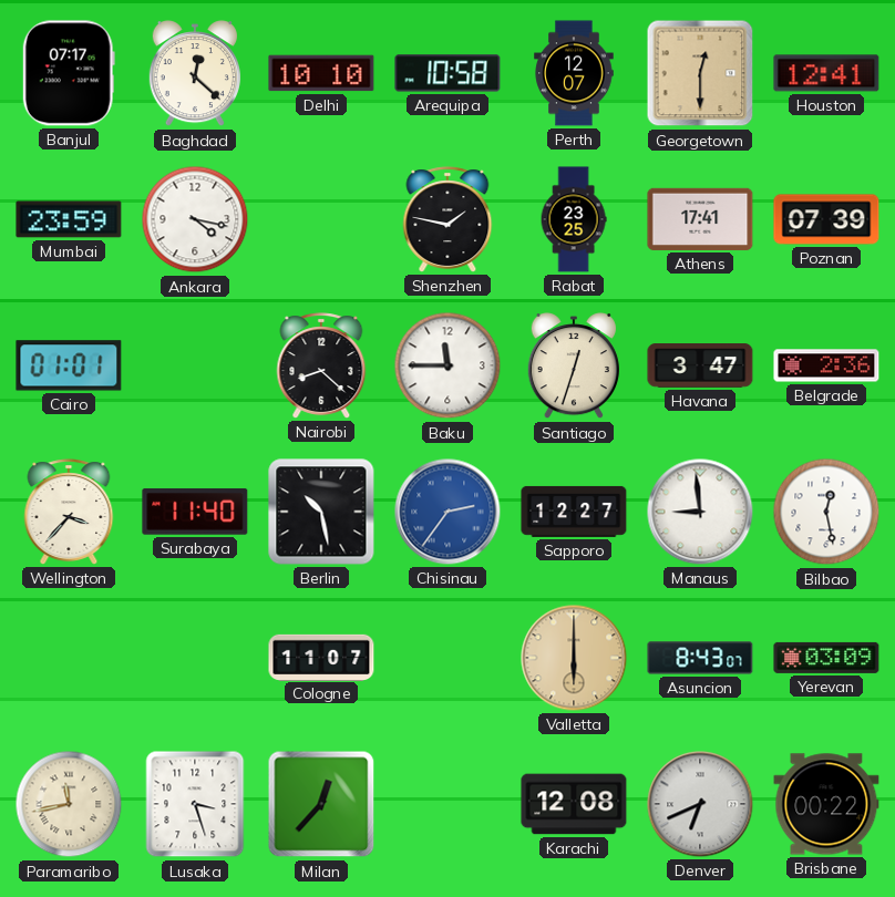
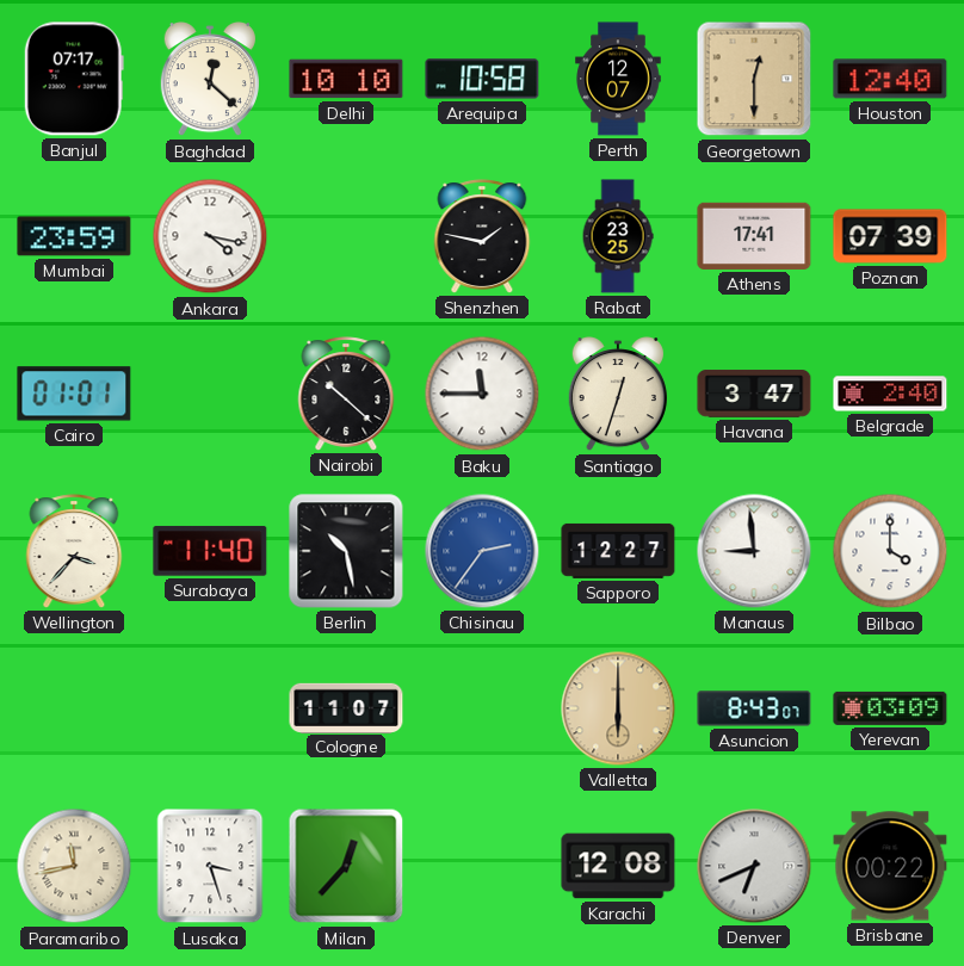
Houston: 12:41 -> 12:40 (890, 79)
Nairobi: 8:22 -> 10:22 (346, 394)
Belgrade: 2:36 -> 2:40 (890, 394)
Bilbao: 12:28 -> 4:00 (890, 551)
